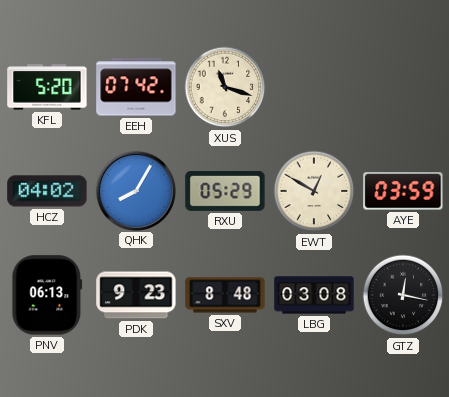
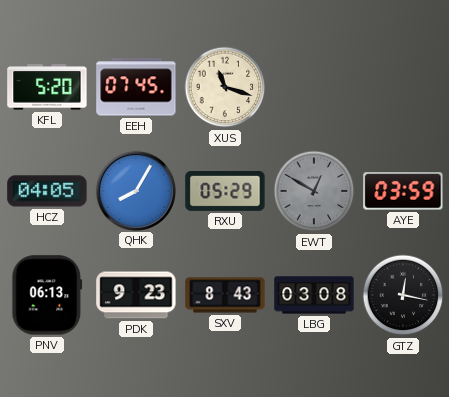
EEH: 07:42 -> 07:45 (136, 87)
HCZ: 04:02 -> 04:05 (47, 191)
EWT dial: cream -> grey (314, 191)
SXV: 8:48 -> 8:43 (225, 295)
